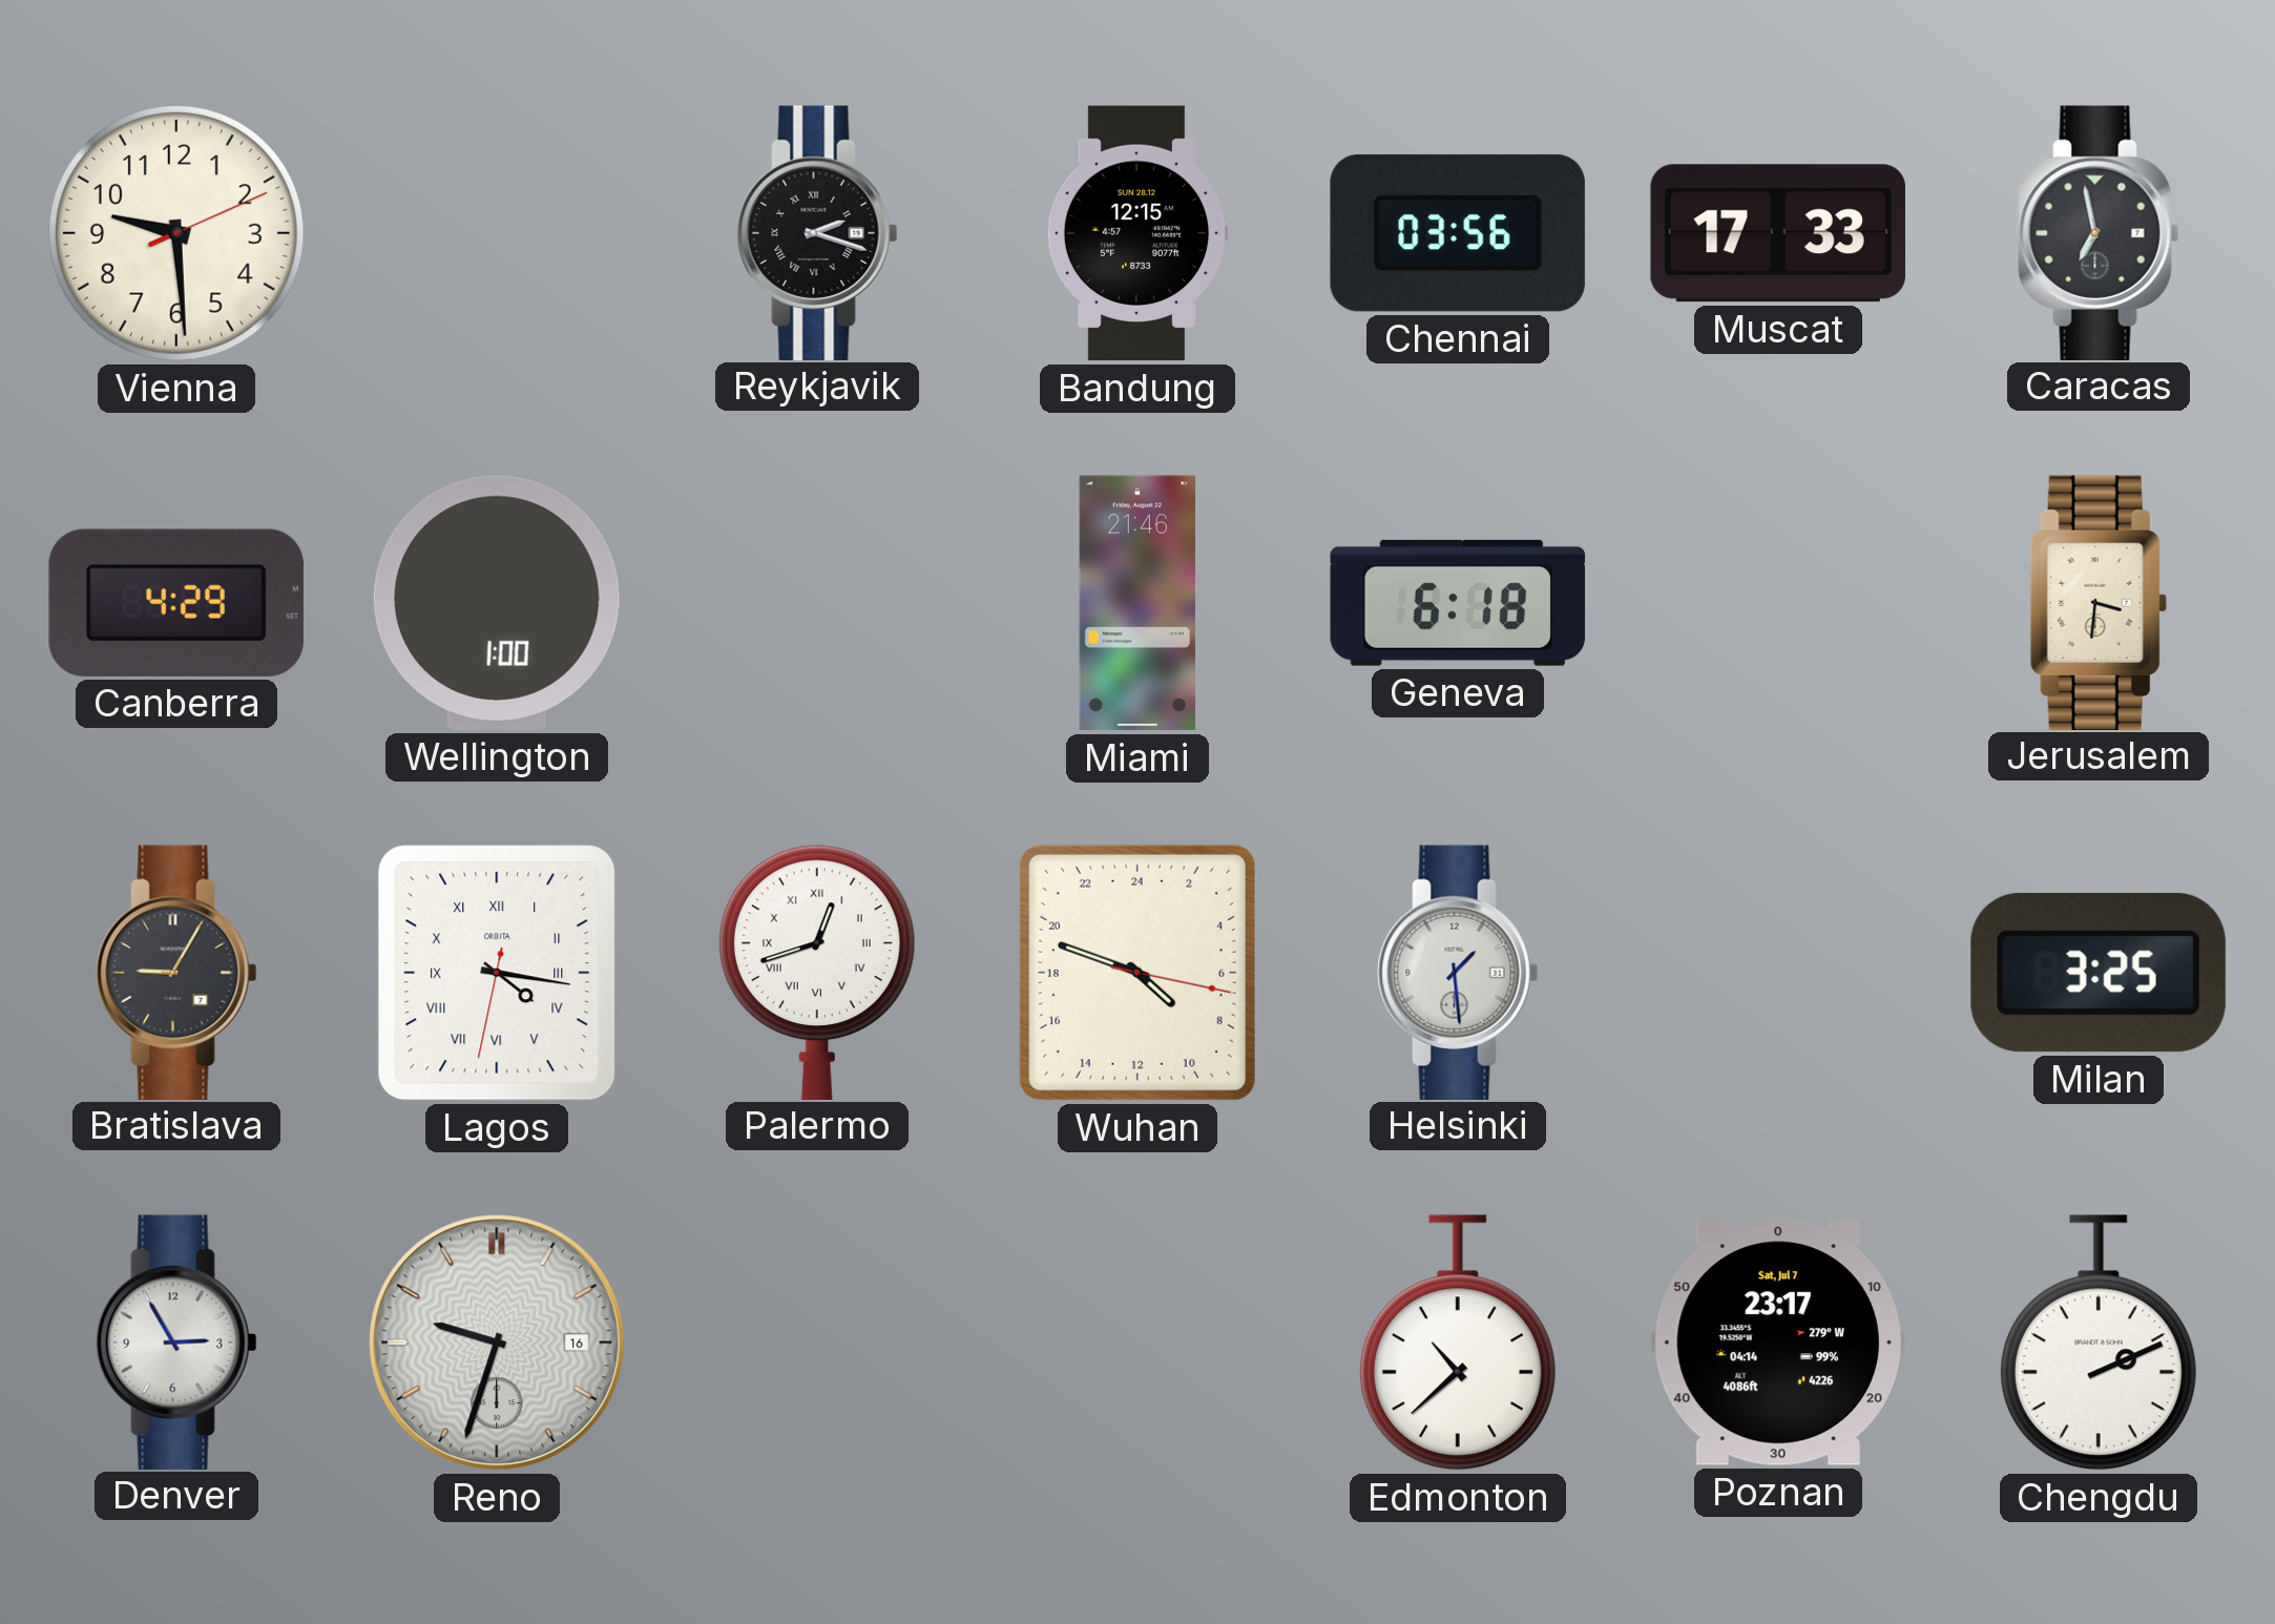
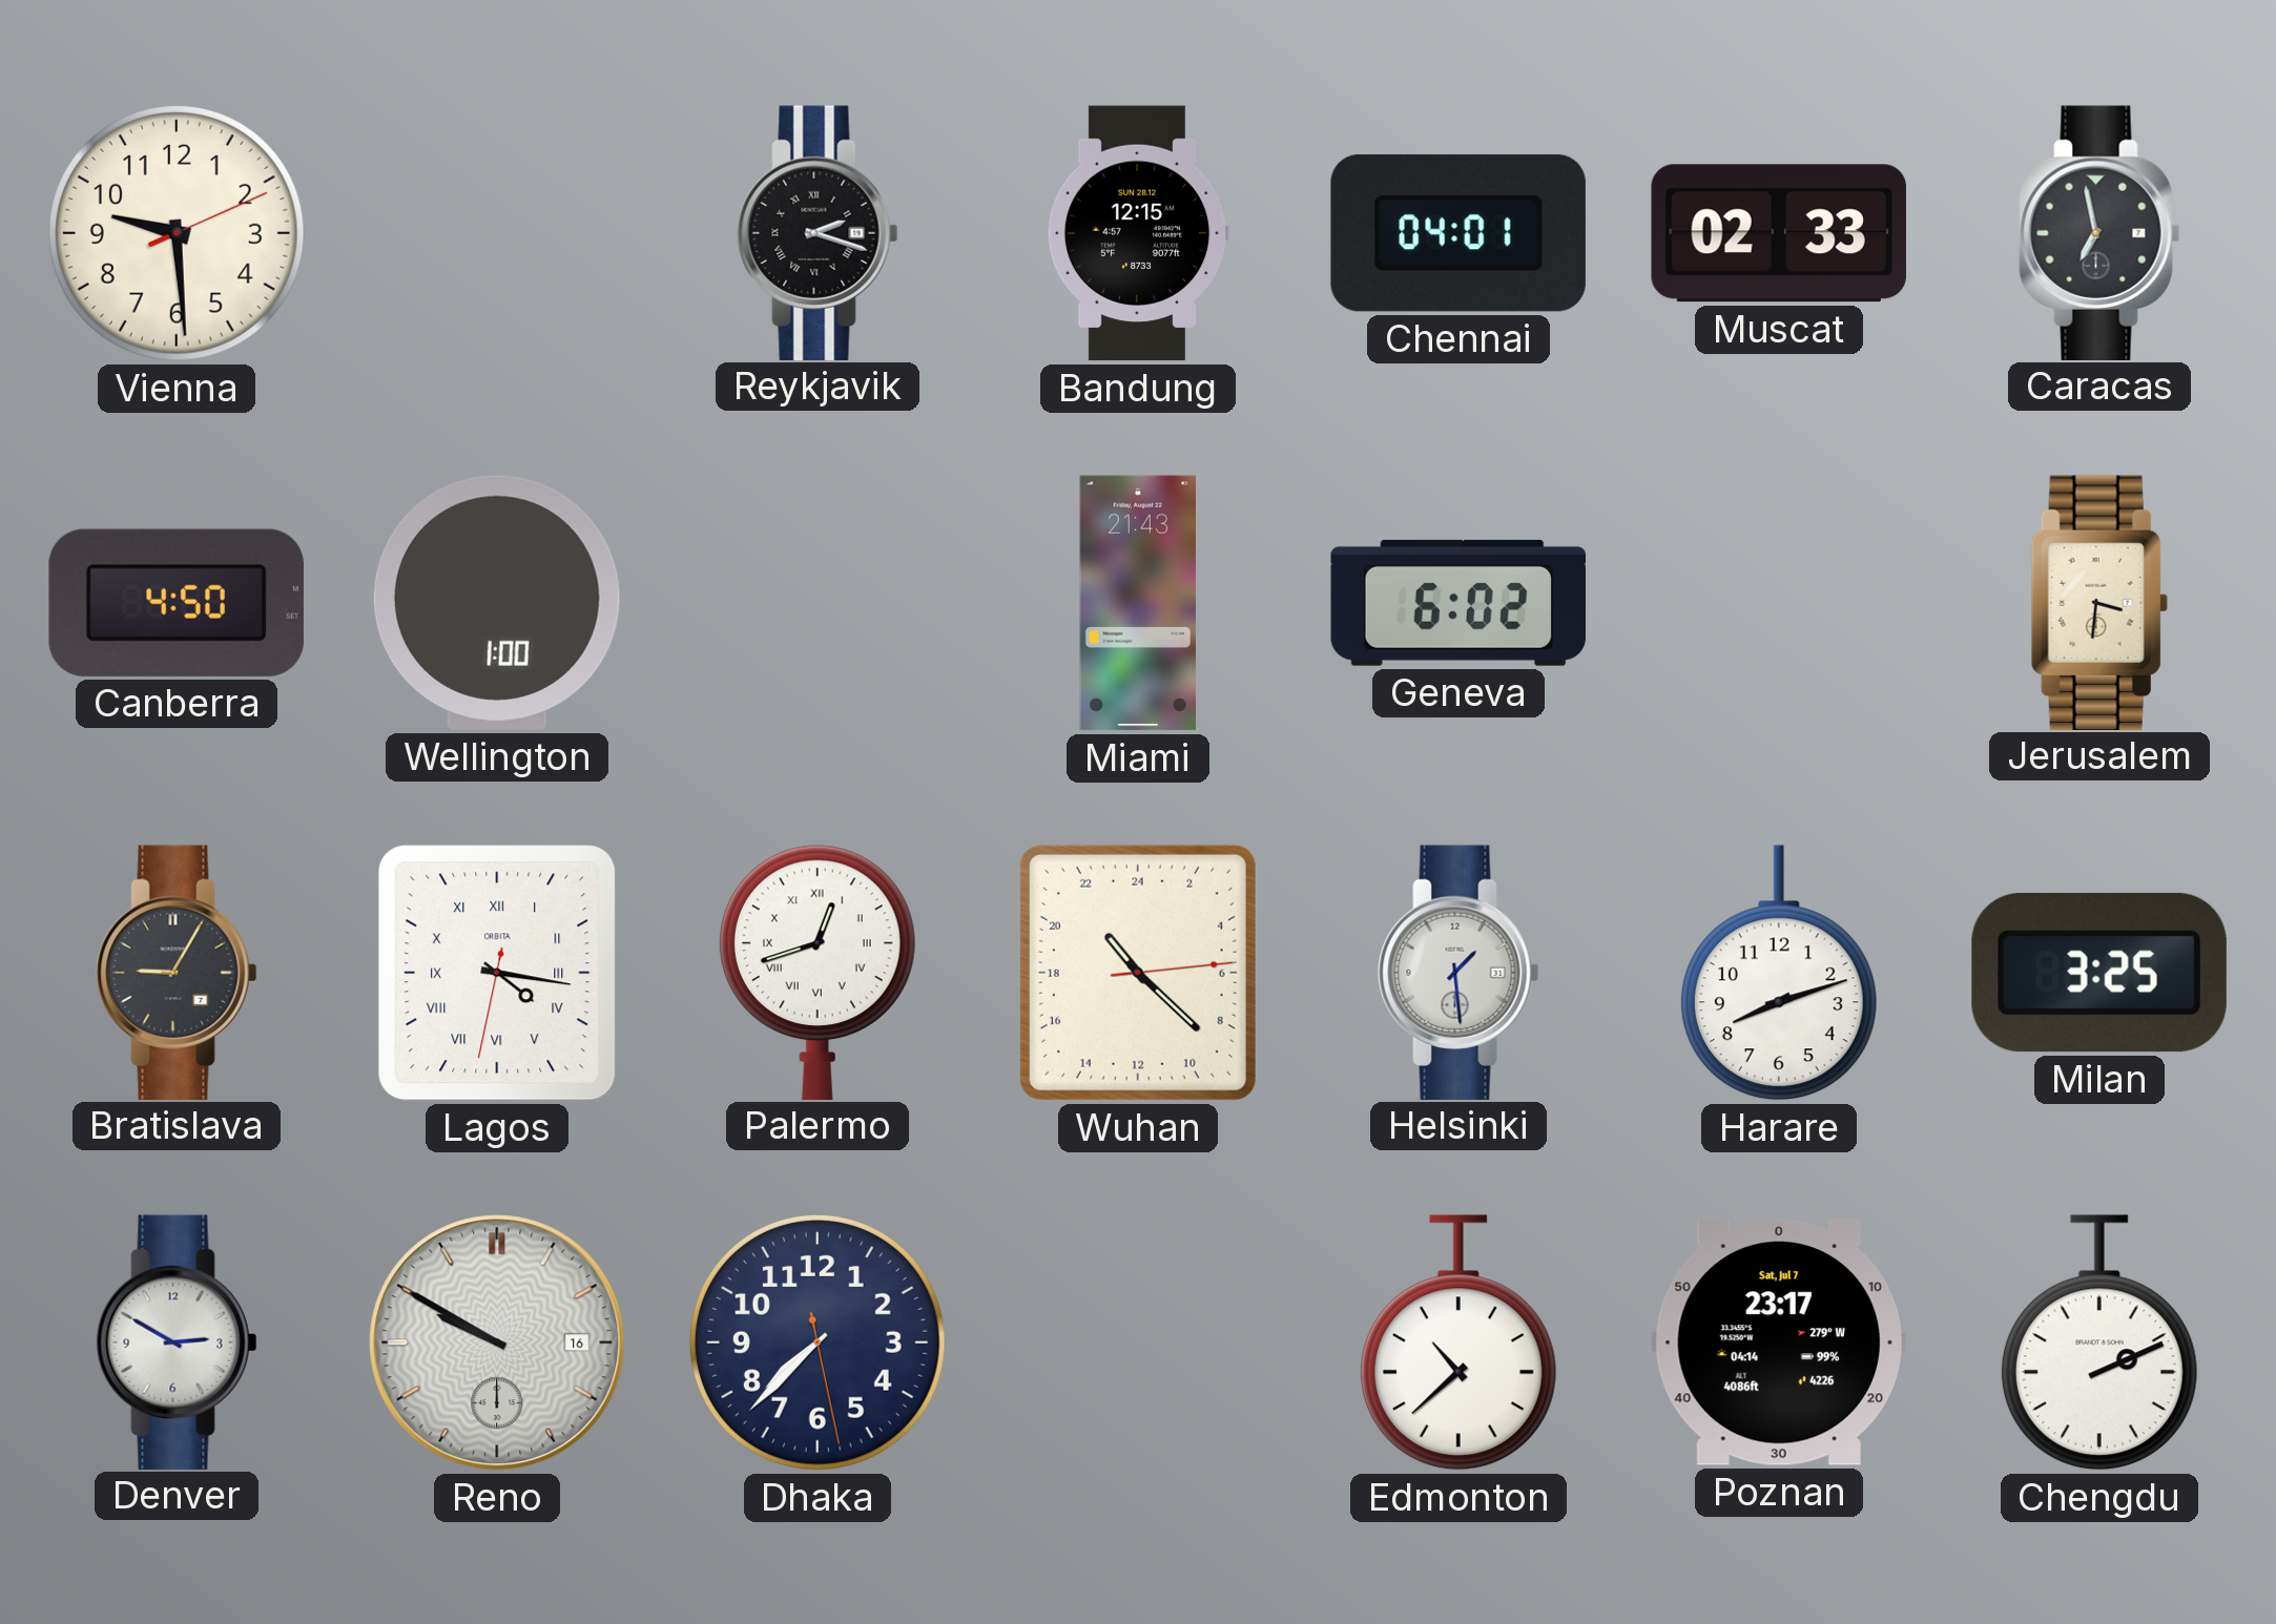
Chennai: 03:56 -> 04:01 (1458, 233)
Muscat: 17:33 -> 02:33 (1779, 233)
Canberra: 4:29 -> 4:50 (177, 603)
Miami: 21:46 -> 21:43 (1138, 603)
Geneva: 6:18 -> 6:02 (1457, 603)
Wuhan: 8:48 -> 21:22 (1138, 973)
Harare: none -> 8:12 (1779, 973)
Denver: 2:55 -> 2:50 (177, 1341)
Reno: 9:33 -> 9:50 (497, 1342)
Dhaka: none -> 7:37 (818, 1342)
